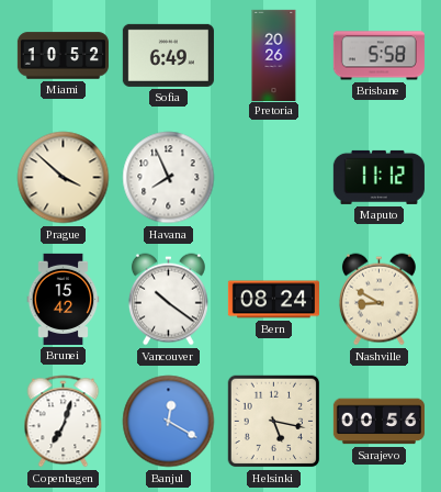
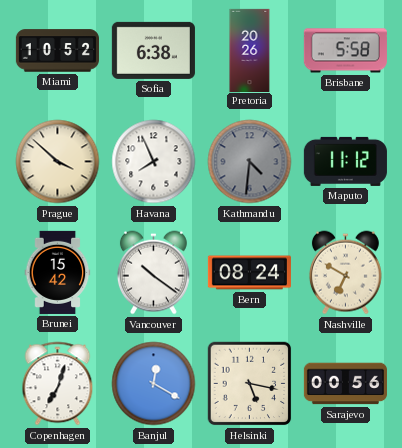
Sofia: 6:49 -> 6:38 (153, 50)
Kathmandu: none -> 4:31 (250, 162)
Nashville: 8:50 -> 6:50 (345, 273)
